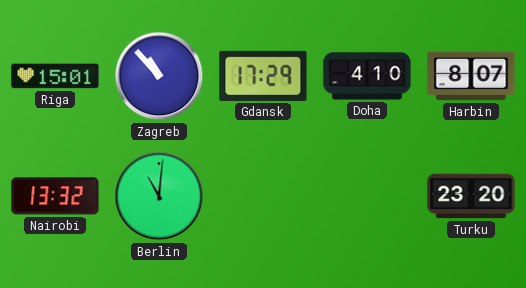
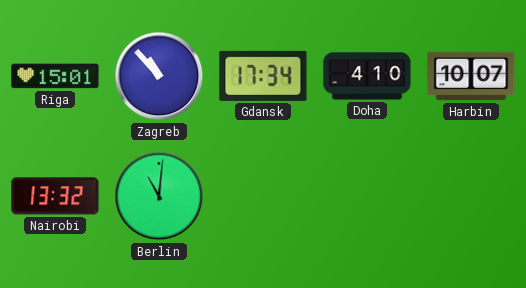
Gdansk: 17:29 -> 17:34 (263, 76)
Harbin: 8:07 -> 10:07 (471, 76)
Turku: 23:20 -> none (471, 196)
